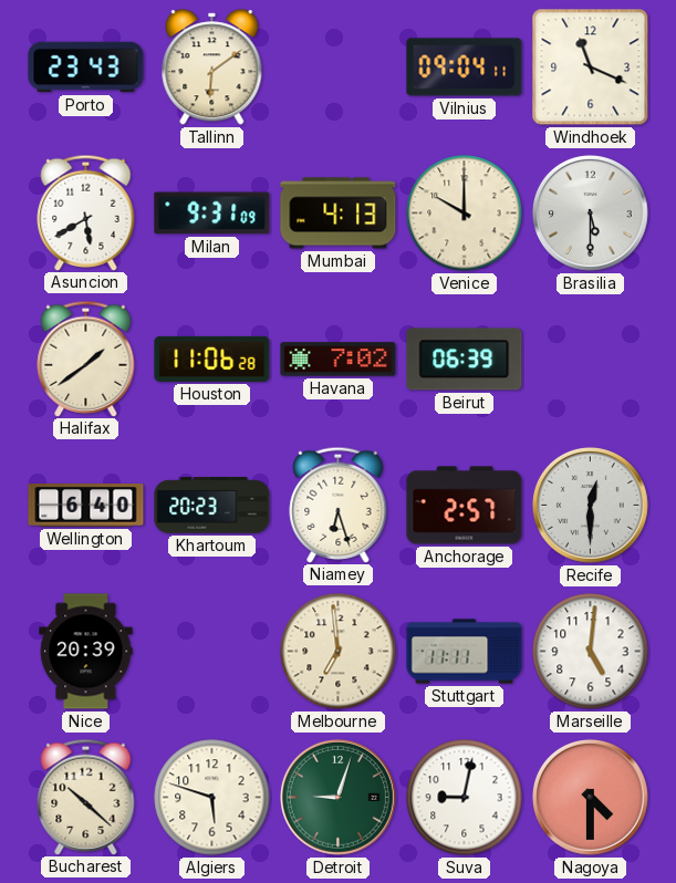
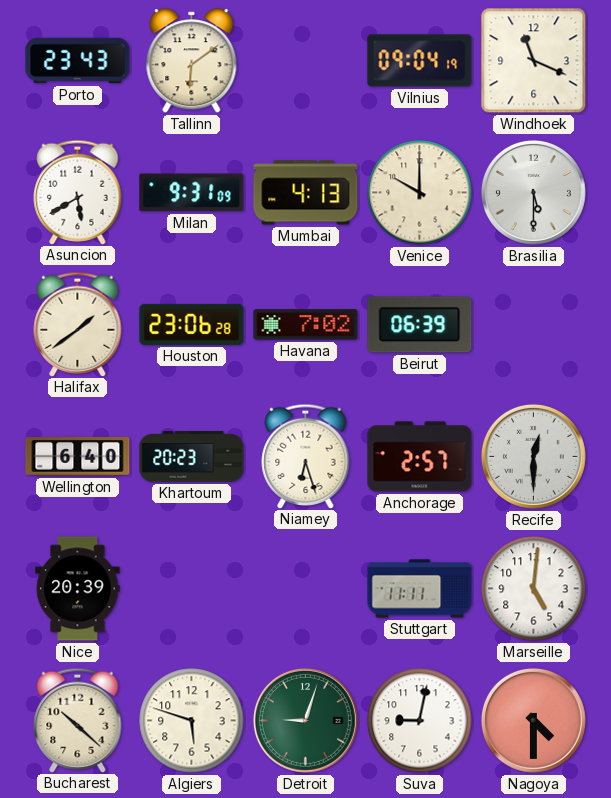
Vilnius: 09:04:11 -> 09:04:19 (420, 61)
Houston: 11:06 -> 23:06 (192, 324)
Melbourne: 6:59 -> none (339, 652)
